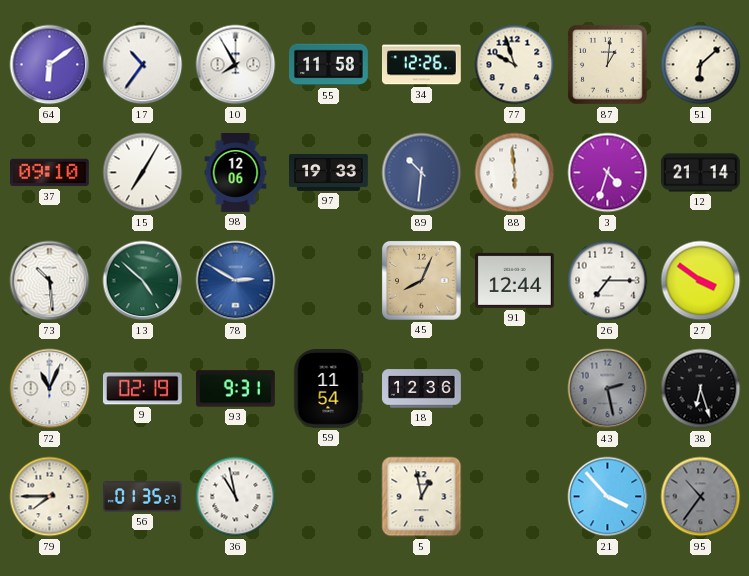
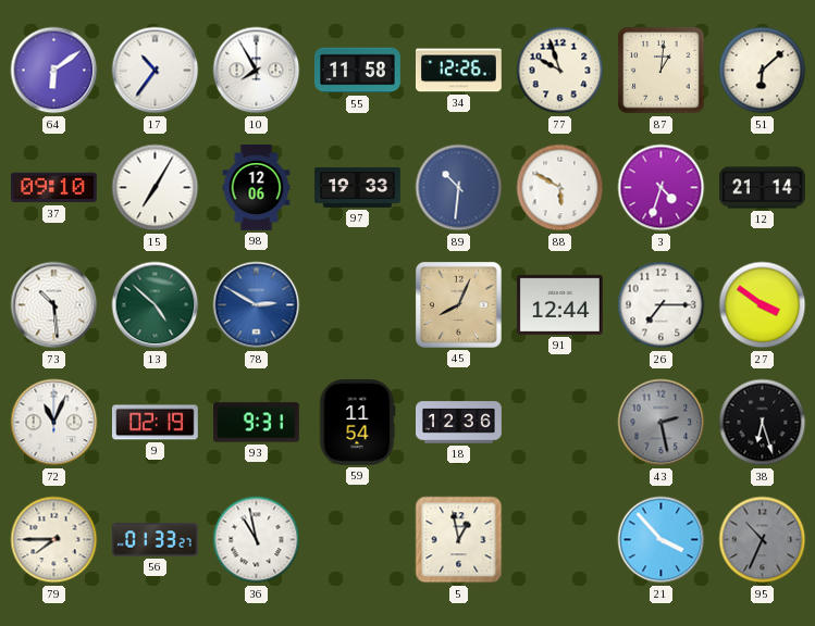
88: 5:59 -> 5:50 (560, 188)
56: 01:35 -> 01:33 (156, 540)
95: 10:36 -> 10:34 (763, 540)
